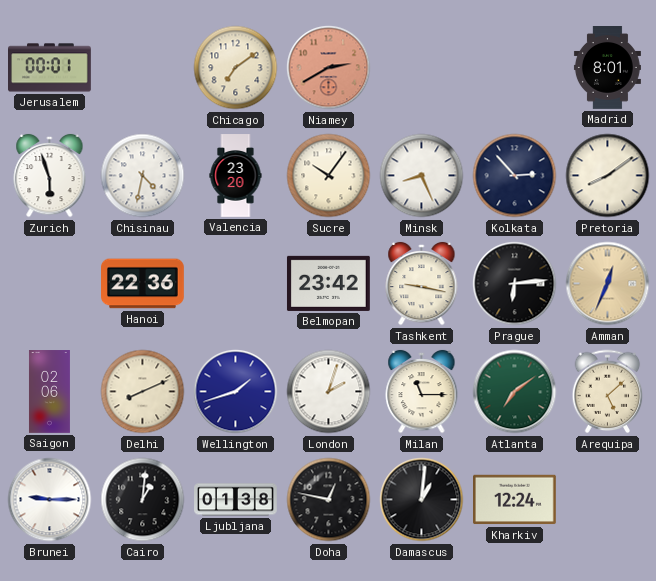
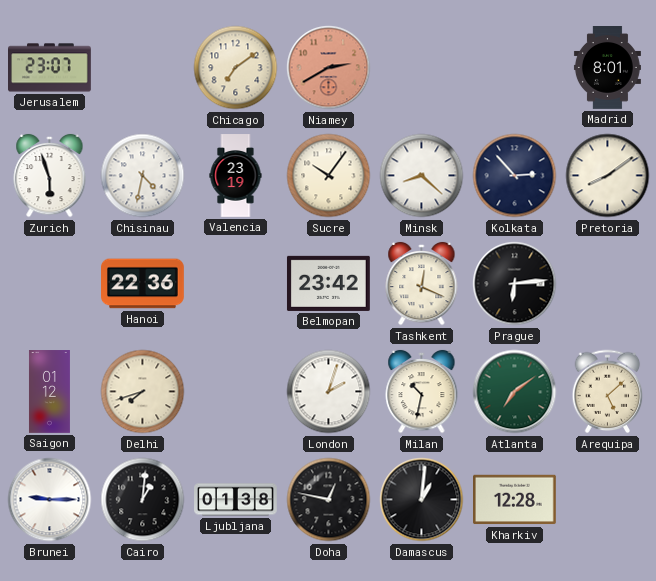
Jerusalem: 00:01 -> 23:07 (50, 68)
Valencia: 23:20 -> 23:19 (236, 176)
Minsk: 8:26 -> 8:22 (422, 176)
Tashkent: 9:17 -> 12:19 (422, 284)
Amman: 12:34 -> none (608, 284)
Saigon: 02:06 -> 01:12 (49, 392)
Delhi: 8:11 -> 7:42 (143, 392)
Wellington: 1:42 -> none (236, 392)
Milan: 11:15 -> 10:32 (422, 392)
Kharkiv: 12:24 -> 12:28 (515, 500)
